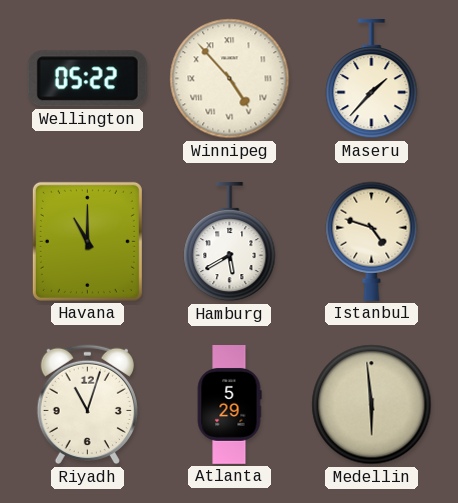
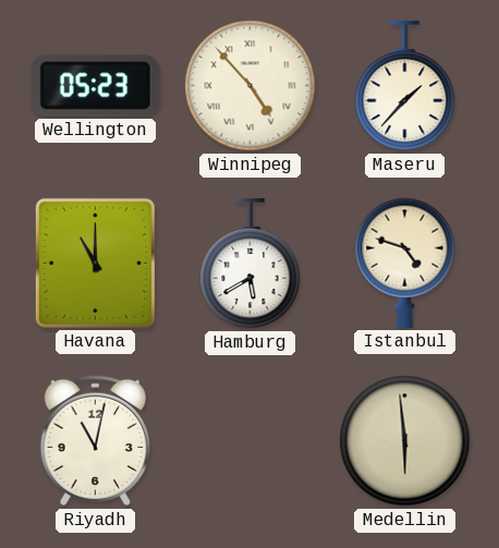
Wellington: 05:22 -> 05:23 (95, 86)
Riyadh: 11:03 -> 11:02 (95, 441)
Atlanta: 5:29 -> none (229, 405)
